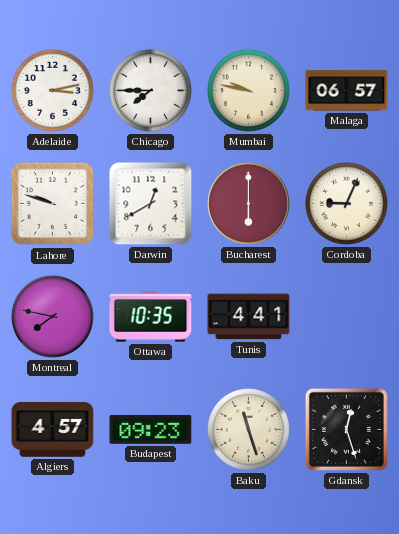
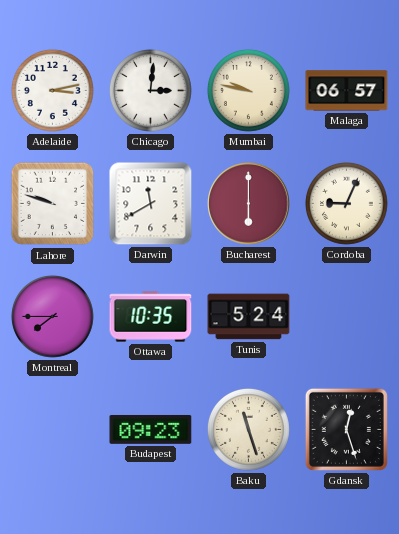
Chicago: 7:45 -> 3:01 (150, 90)
Darwin: 12:40 -> 11:40 (151, 204)
Montreal: 7:47 -> 7:45 (52, 316)
Tunis: 4:41 -> 5:24 (249, 317)
Algiers: 4:57 -> none (53, 430)
